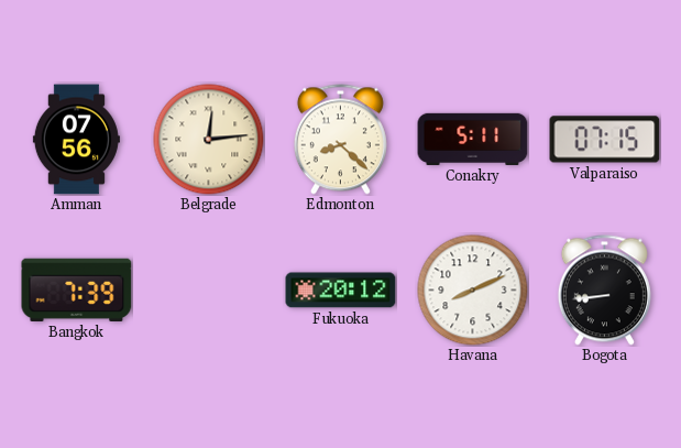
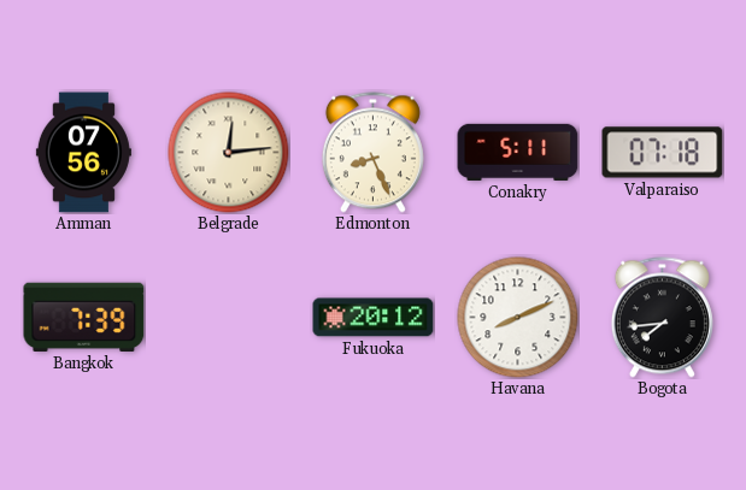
Edmonton: 8:22 -> 8:26 (372, 153)
Valparaiso: 07:15 -> 07:18 (663, 153)
Bogota: 8:44 -> 7:44 (662, 318)
